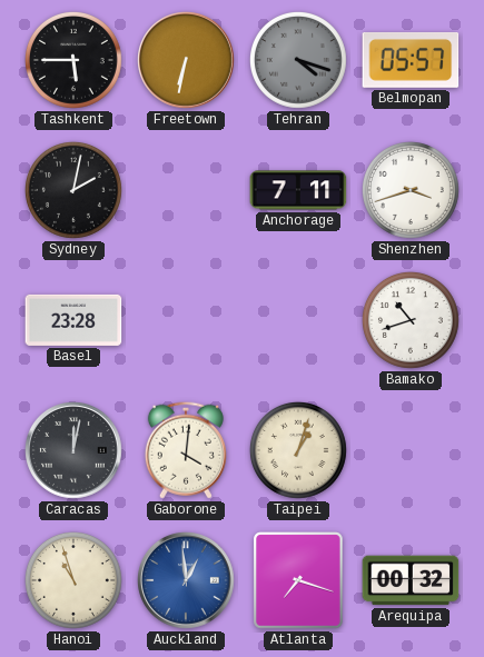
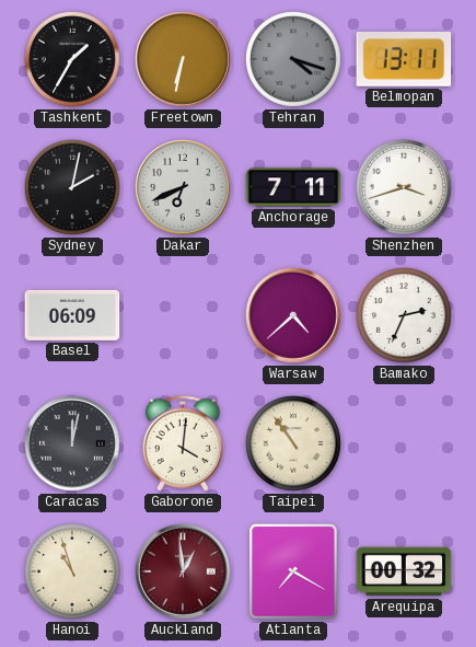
Tashkent: 5:45 -> 1:35 (72, 59)
Belmopan: 05:57 -> 13:11 (404, 59)
Dakar: none -> 6:41 (184, 188)
Basel: 23:28 -> 06:09 (72, 315)
Warsaw: none -> 4:38 (294, 316)
Bamako: 10:42 -> 2:34 (404, 315)
Taipei: 1:03 -> 10:54 (293, 443)
Auckland dial: blue -> burgundy (184, 573)
Atlanta: 7:18 -> 7:20 (293, 571)
